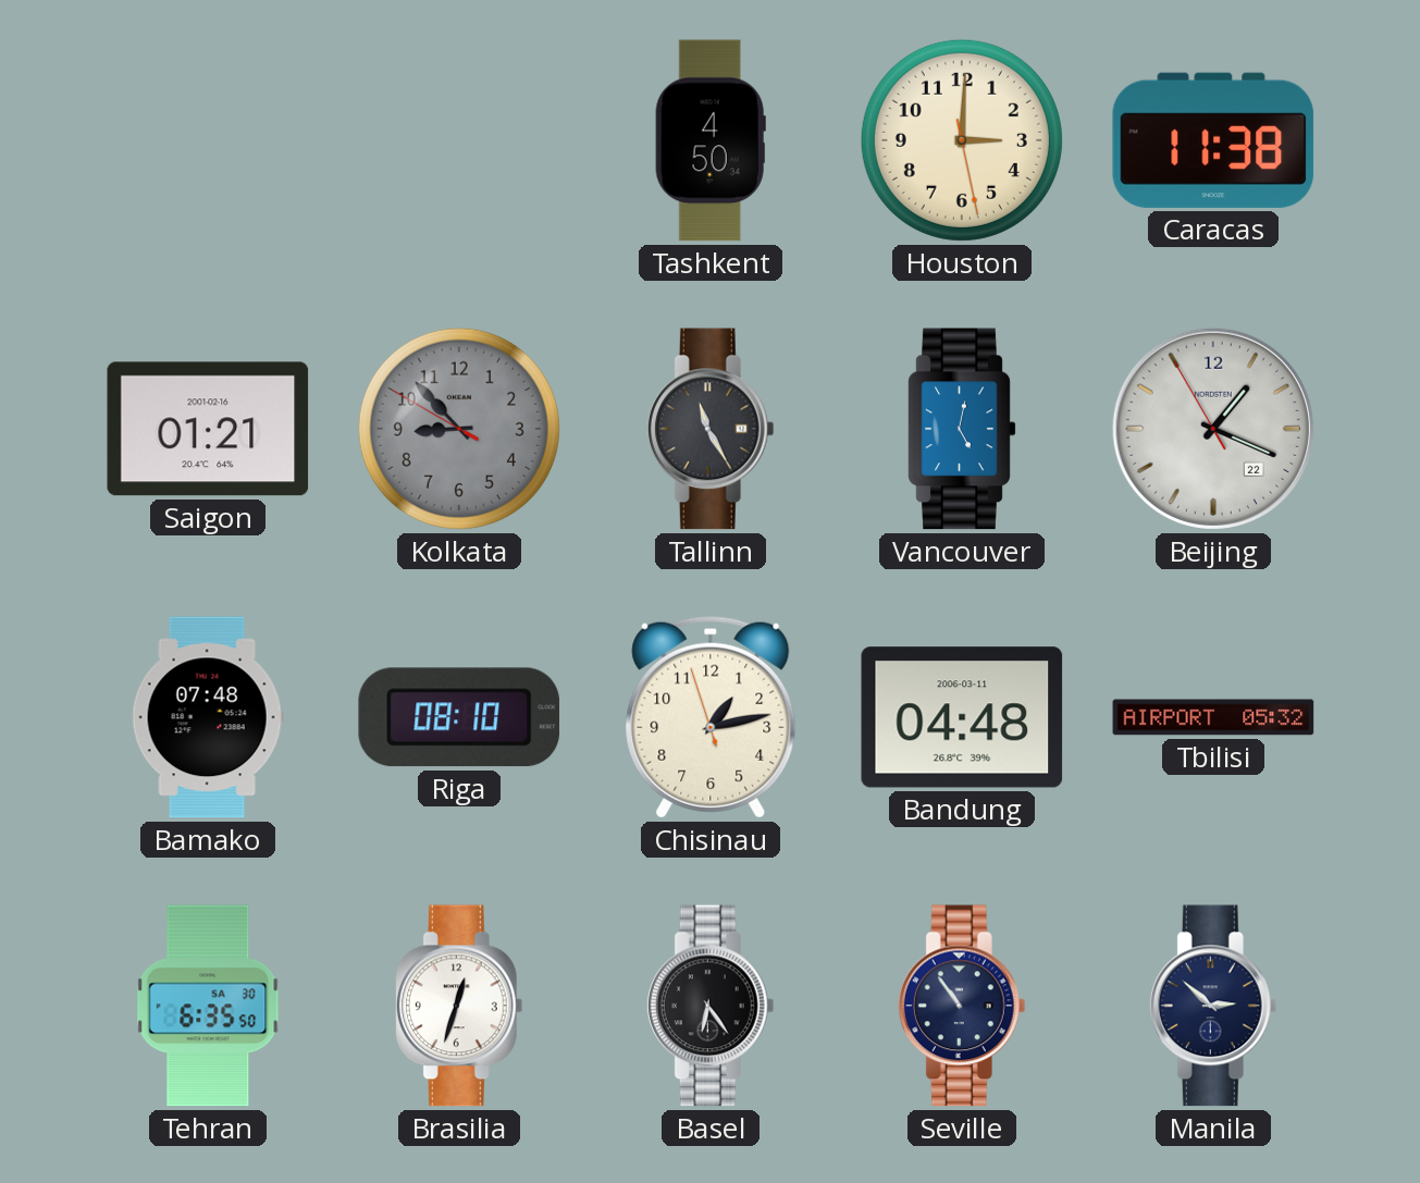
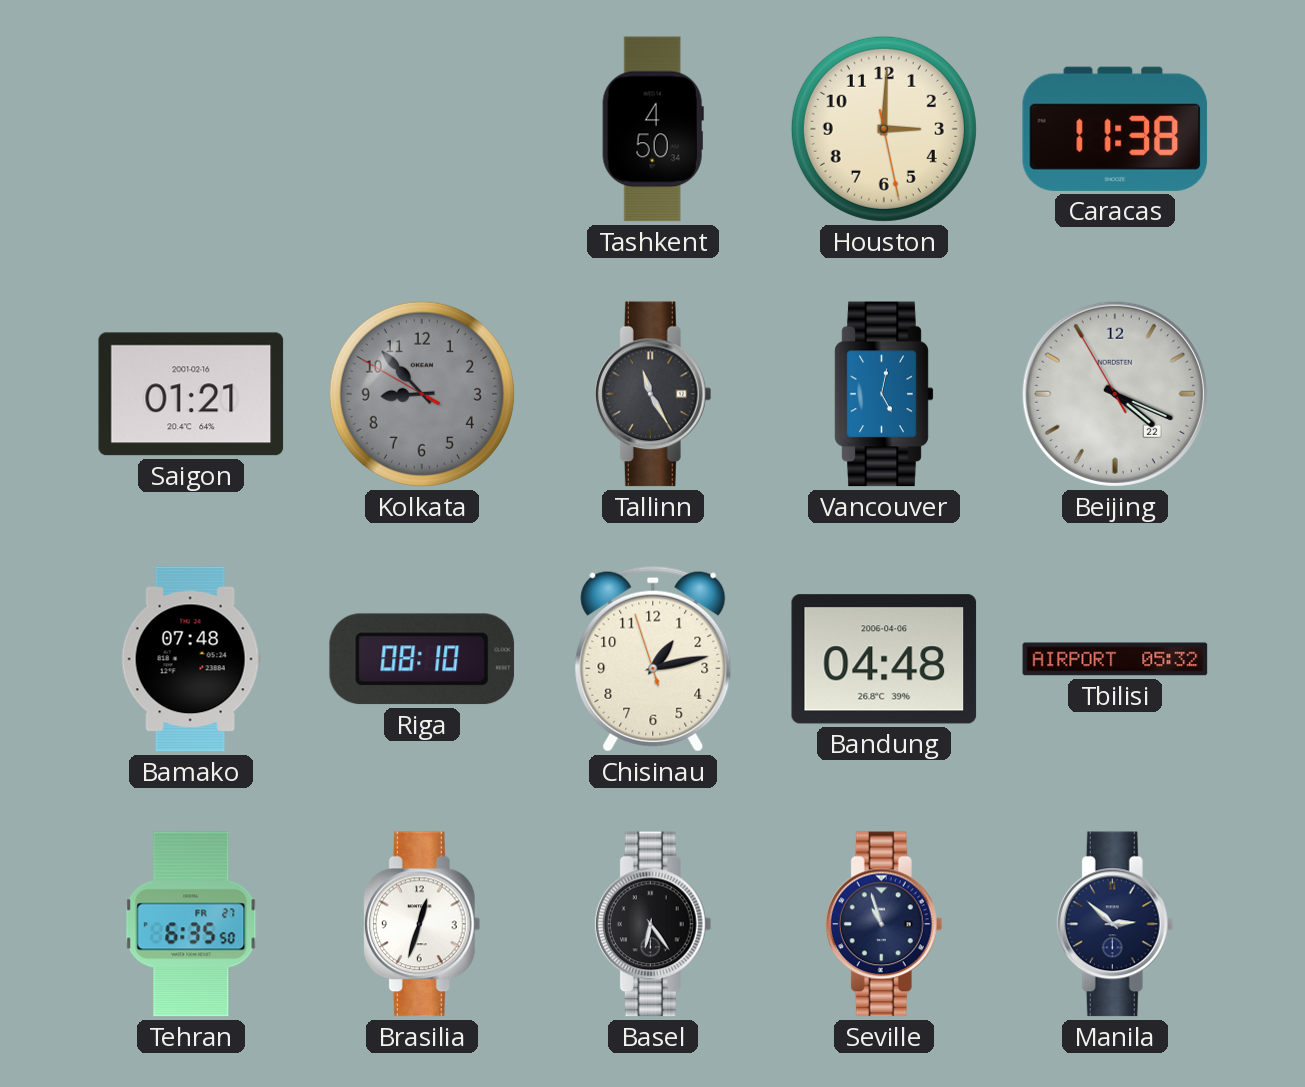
Beijing: 1:18 -> 4:18 (1115, 394)
Bandung date: 2006-03-11 -> 2006-04-06 (884, 659)
Tehran date: SA 30 -> FR 27 (191, 924)
Seville: 10:54 -> 10:57 (884, 924)
